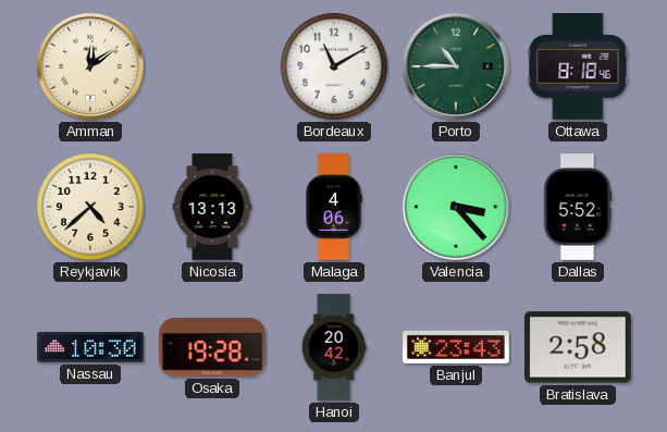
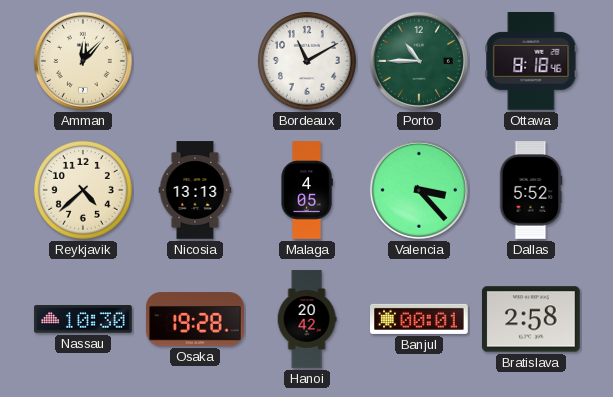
Amman: 12:09 -> 12:07 (83, 61)
Malaga: 4:06 -> 4:05 (307, 190)
Banjul: 23:43 -> 00:01 (419, 319)
